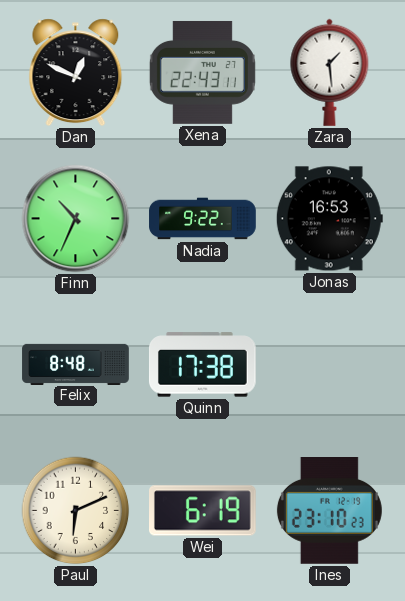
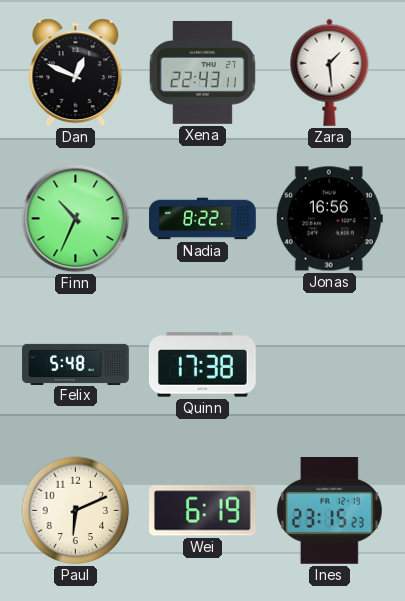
Nadia: 9:22 -> 8:22 (203, 219)
Jonas: 16:53 -> 16:56 (329, 219)
Felix: 8:48 -> 5:48 (76, 364)
Ines: 23:10 -> 23:15 (329, 511)
